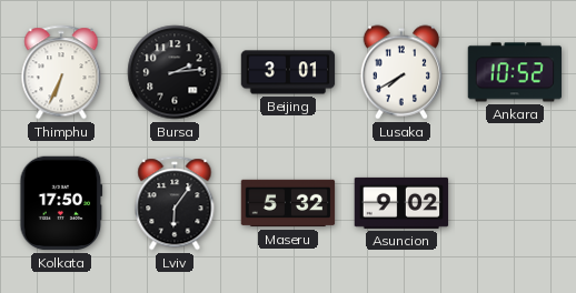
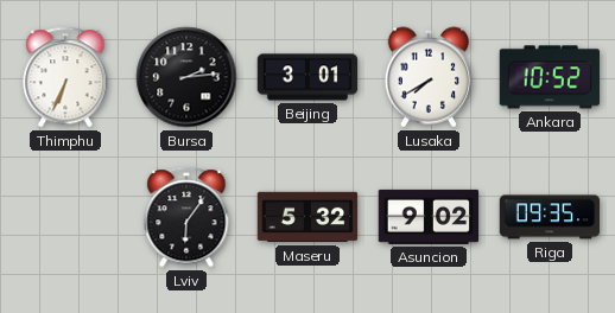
Kolkata: 17:50 -> none (61, 203)
Riga: none -> 09:35 (550, 217)
